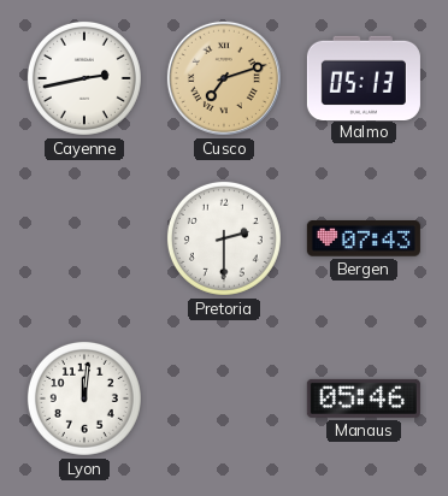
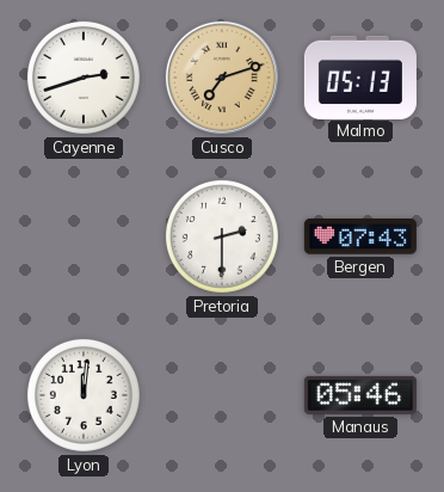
Cayenne: 2:43 -> 2:42 (84, 78)
